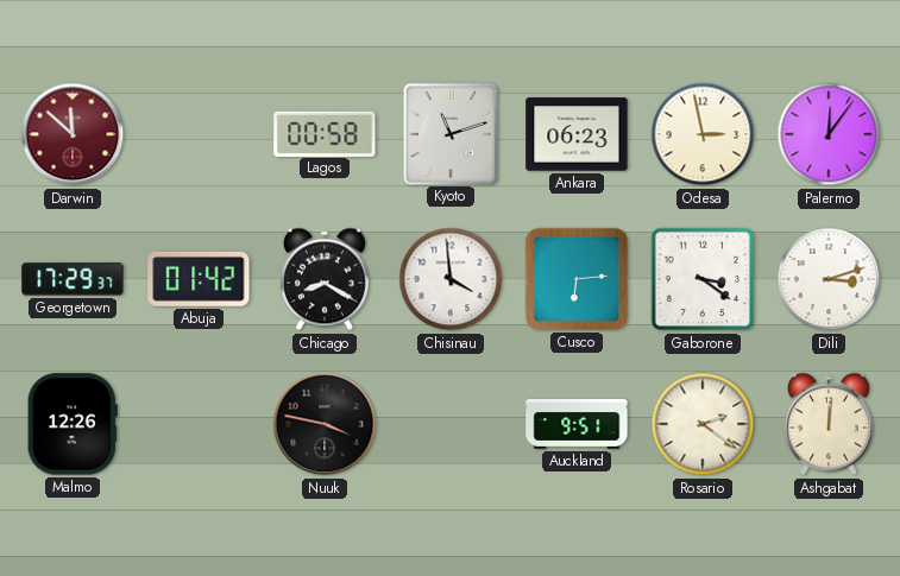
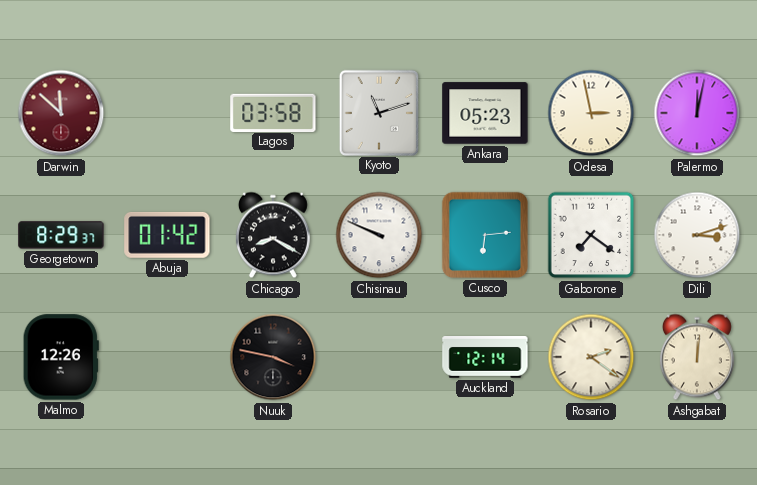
Lagos: 00:58 -> 03:58 (273, 112)
Ankara: 06:23 -> 05:23 (485, 113)
Palermo: 12:06 -> 12:02 (697, 113)
Georgetown: 17:29 -> 8:29 (61, 235)
Chisinau: 3:59 -> 9:49 (379, 235)
Gaborone: 3:21 -> 7:21 (591, 235)
Auckland: 9:51 -> 12:14 (485, 358)
